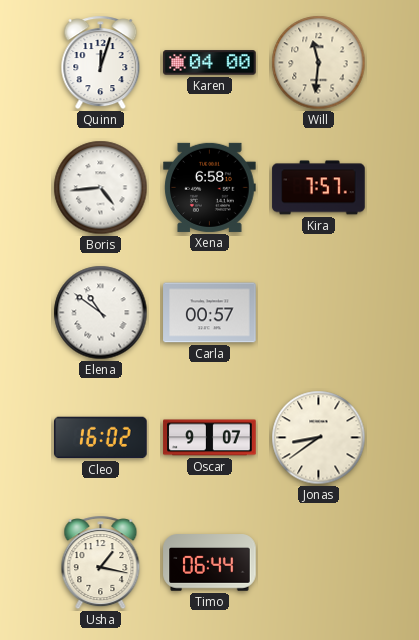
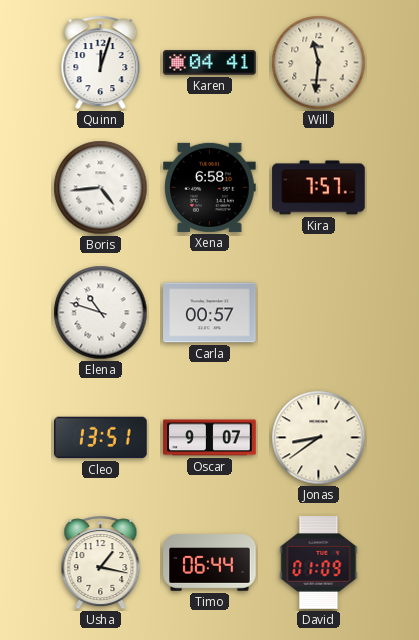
Karen: 04:00 -> 04:41 (210, 63)
Elena: 10:51 -> 10:48 (101, 313)
Cleo: 16:02 -> 13:51 (101, 438)
David: none -> 01:09 (319, 563)
